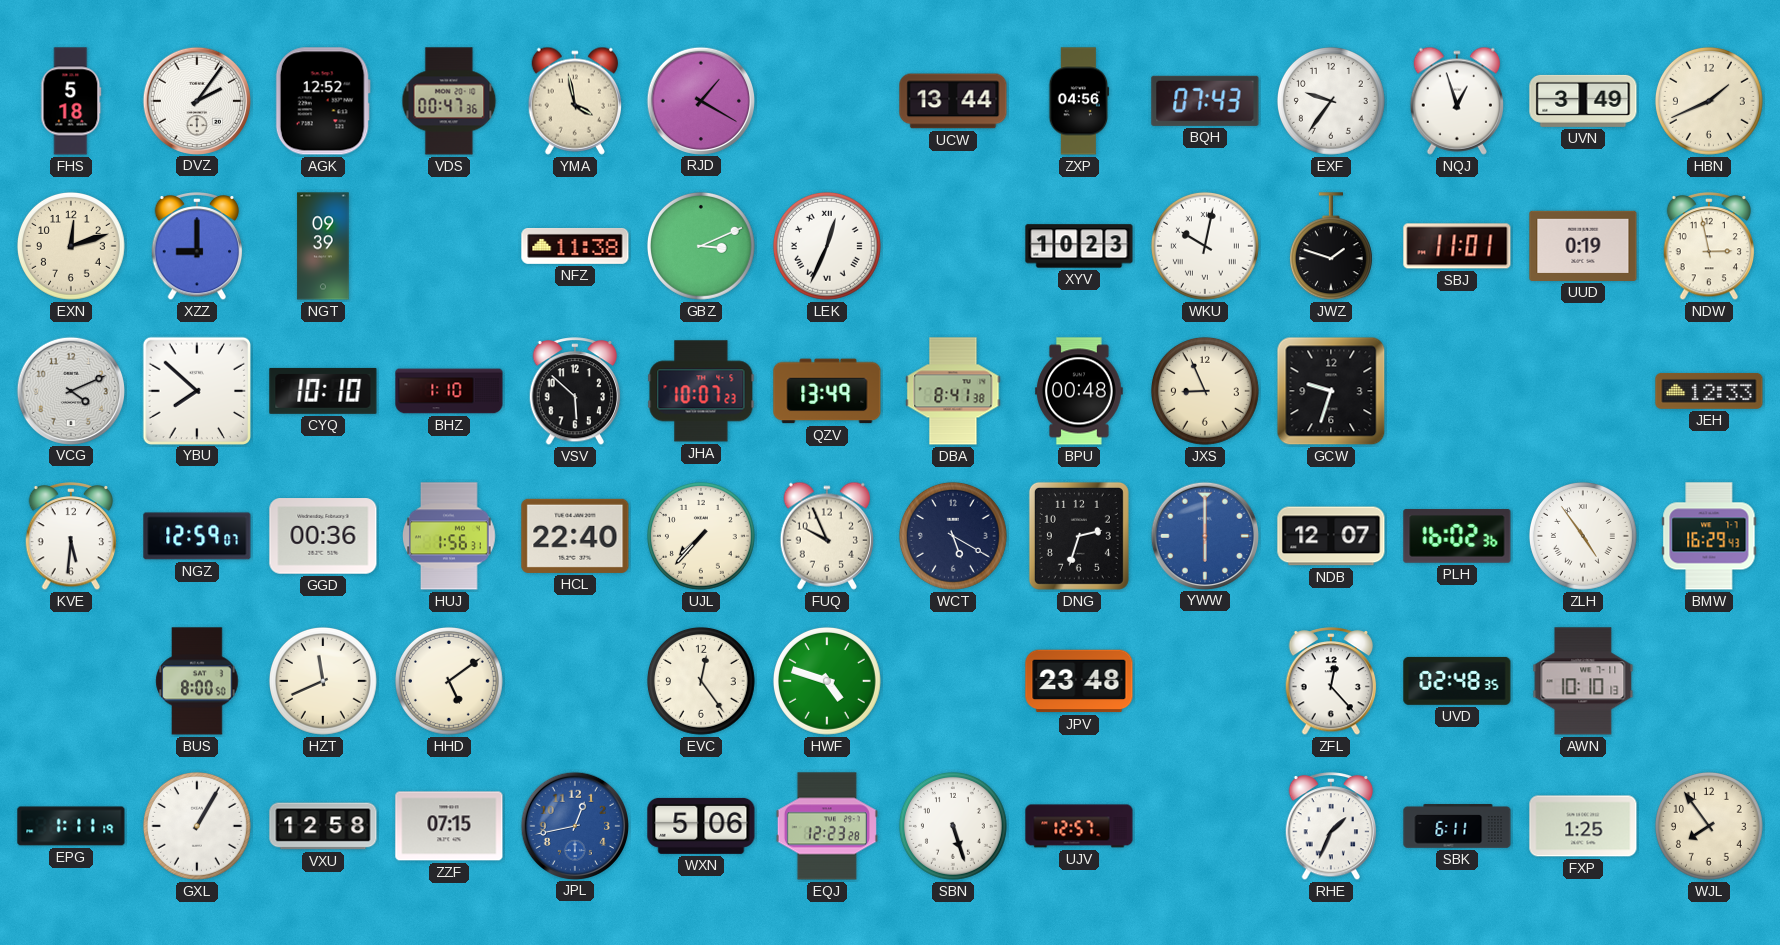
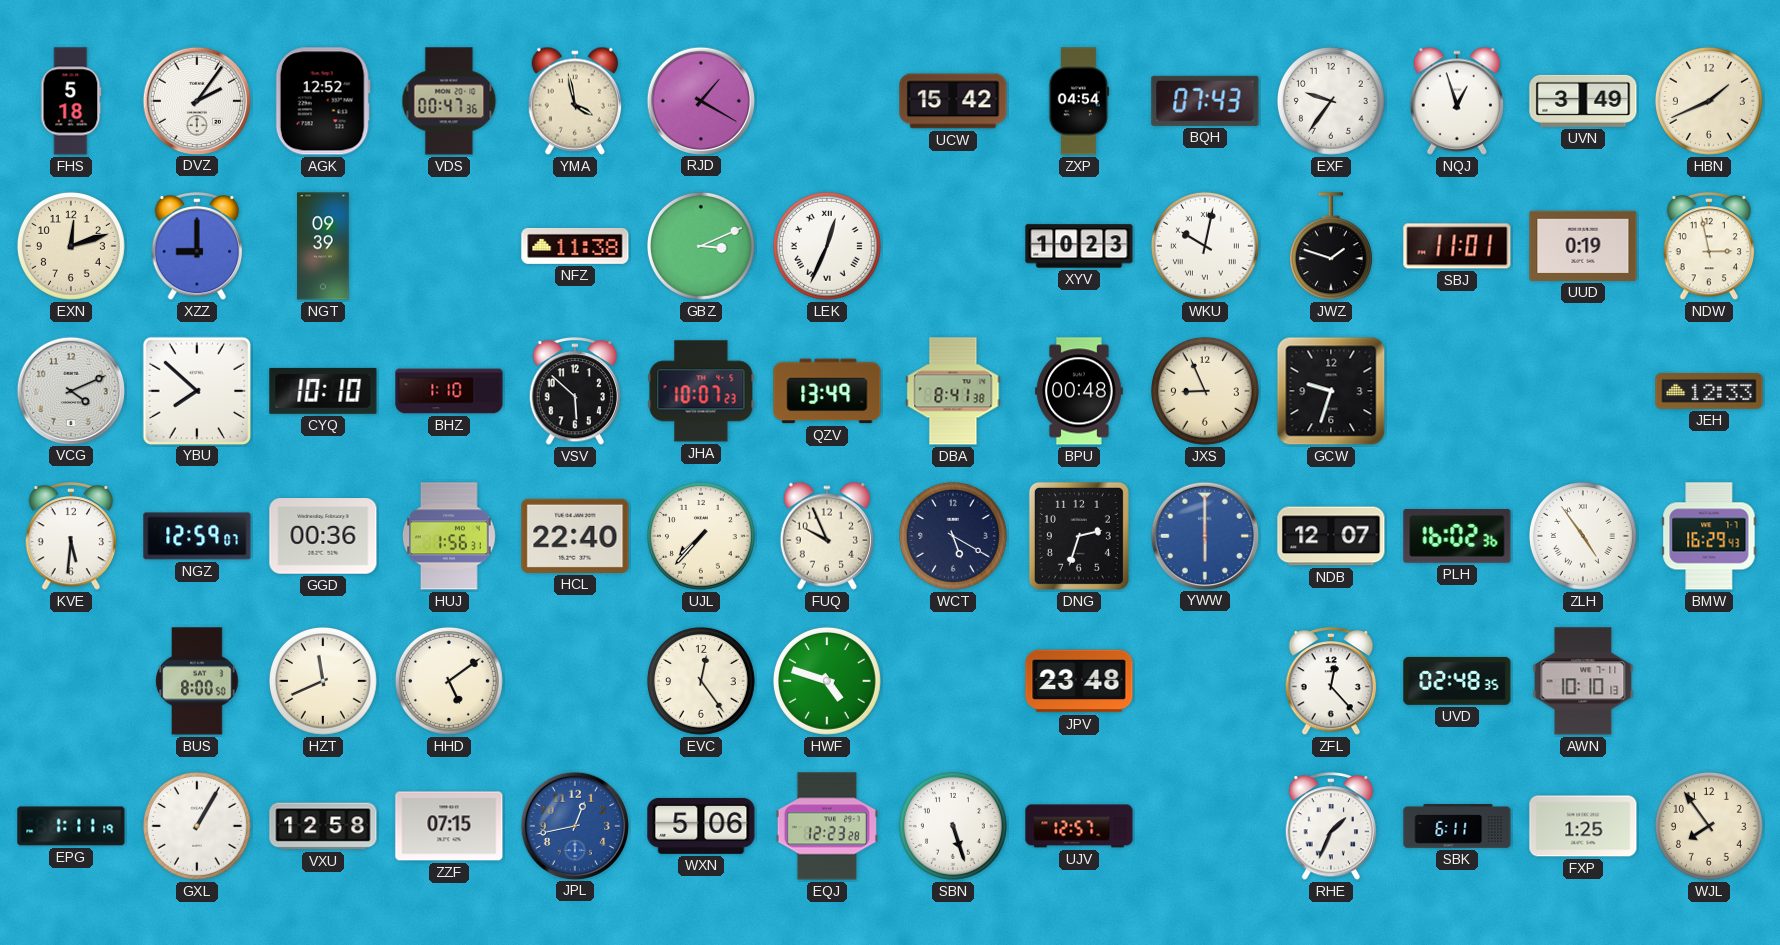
UCW: 13:44 -> 15:42 (953, 101)
ZXP: 04:56 -> 04:54 (1079, 101)
